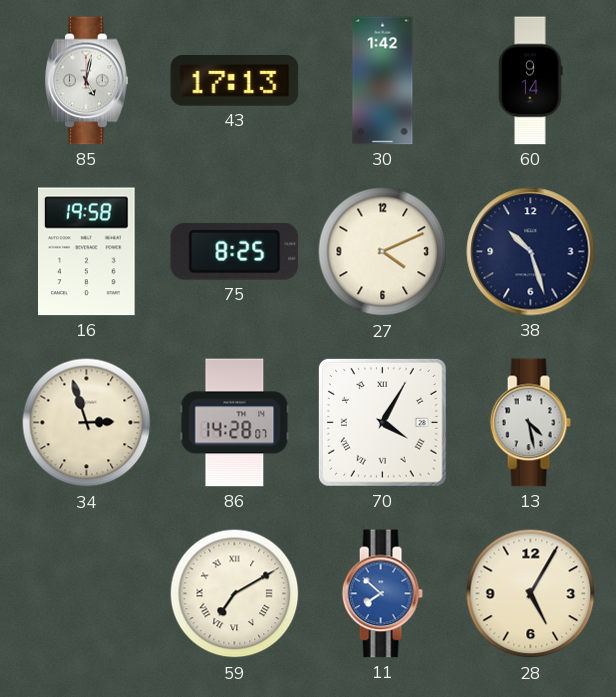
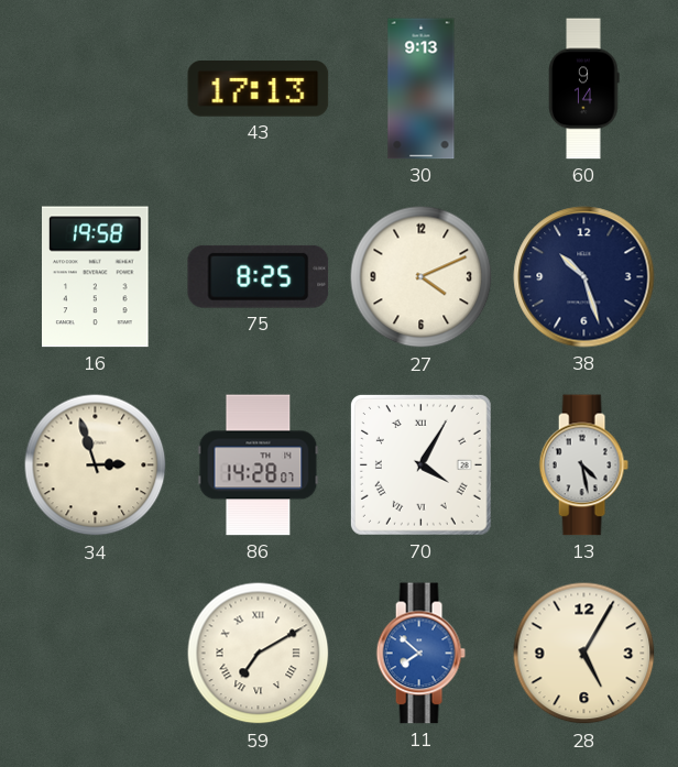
85: 5:02 -> none (87, 81)
30: 1:42 -> 9:13 (422, 89)
